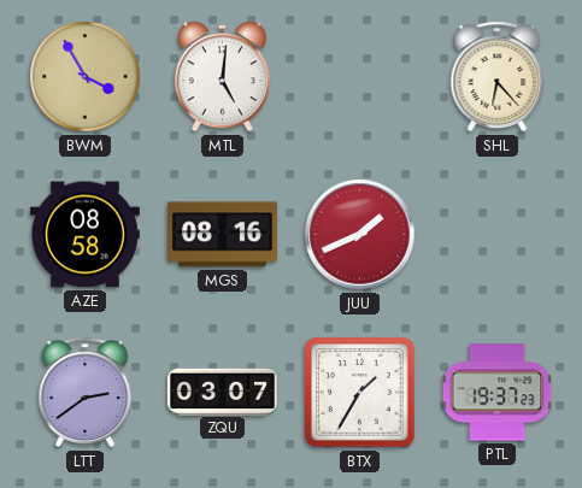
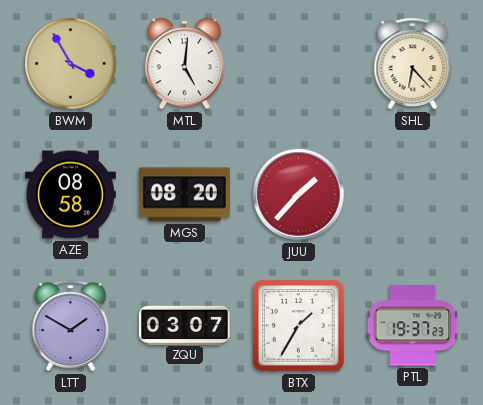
MGS: 08:16 -> 08:20 (184, 195)
JUU: 1:41 -> 1:37 (299, 195)
LTT: 2:39 -> 1:50 (71, 326)
